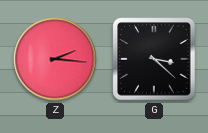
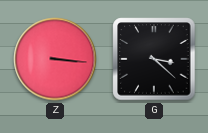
Z: 2:16 -> 3:16 (55, 59)
